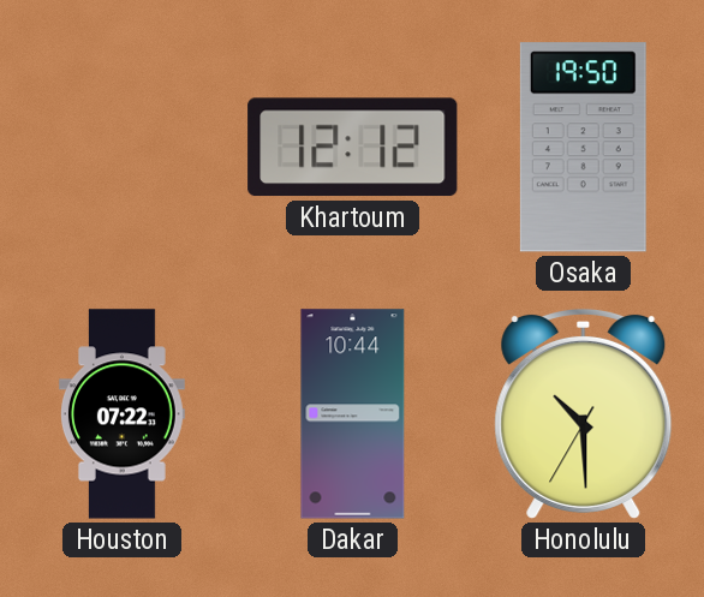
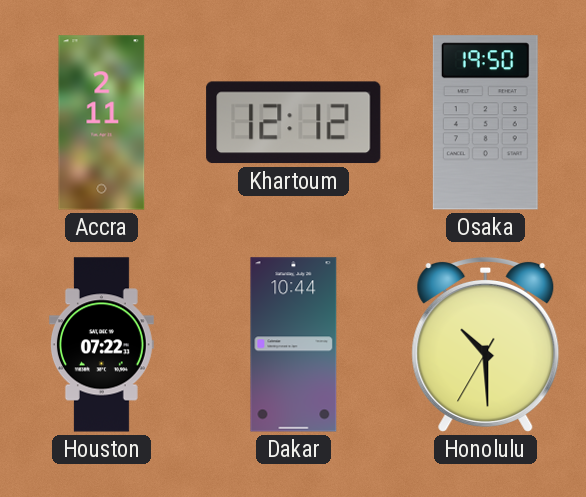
Accra: none -> 2:11 (102, 123)
